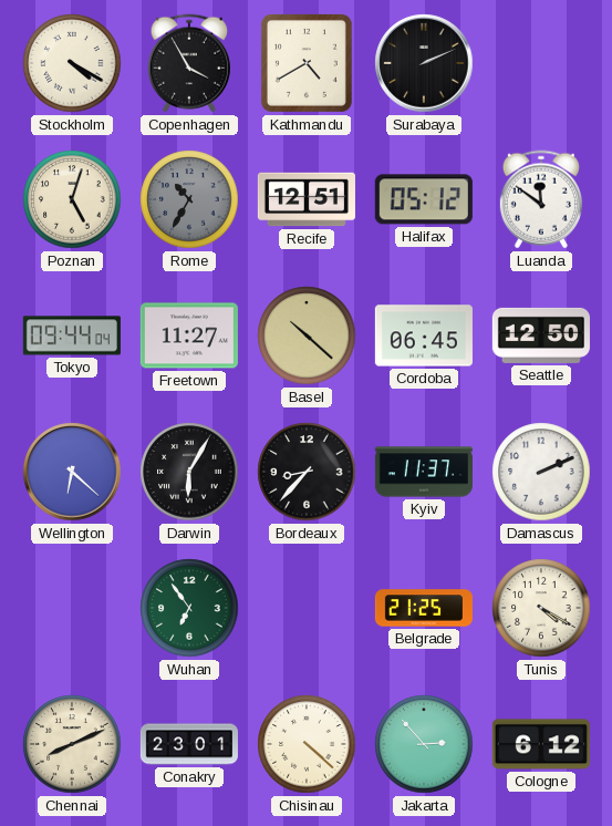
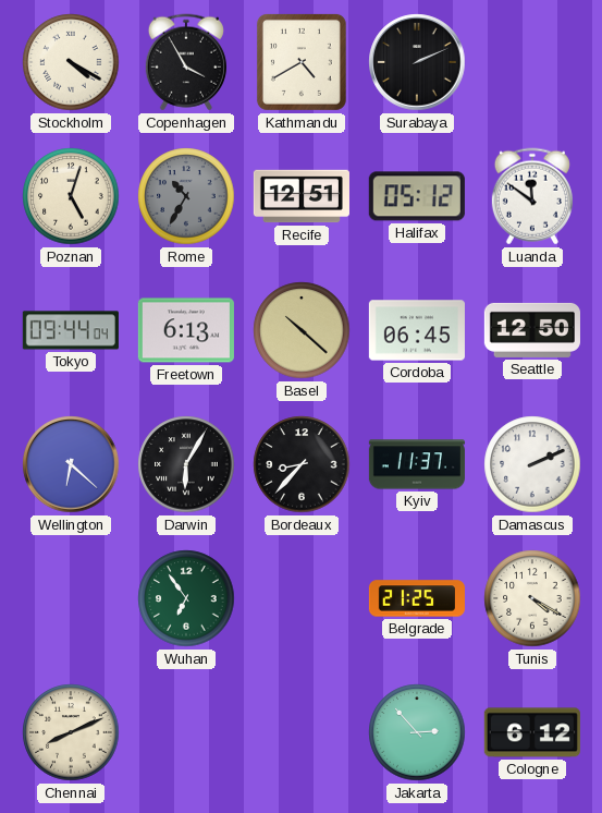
Freetown: 11:27 -> 6:13 (186, 330)
Conakry: 23:01 -> none (189, 744)
Chisinau: 4:22 -> none (307, 744)
